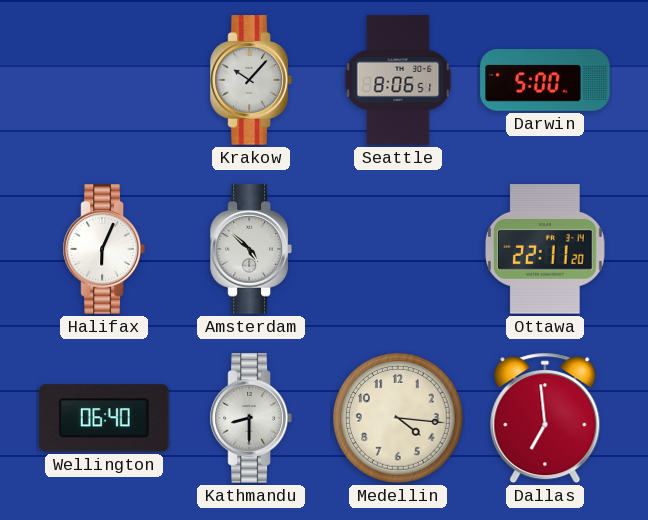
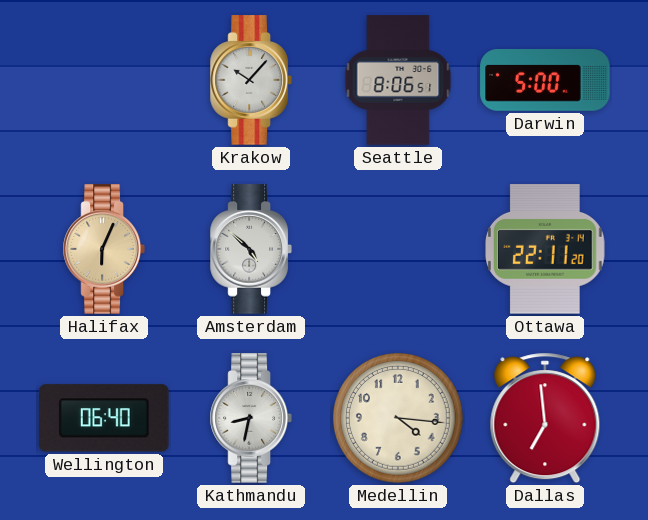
Halifax dial: white -> champagne (104, 249)
Kathmandu: 8:30 -> 8:32 (251, 418)
